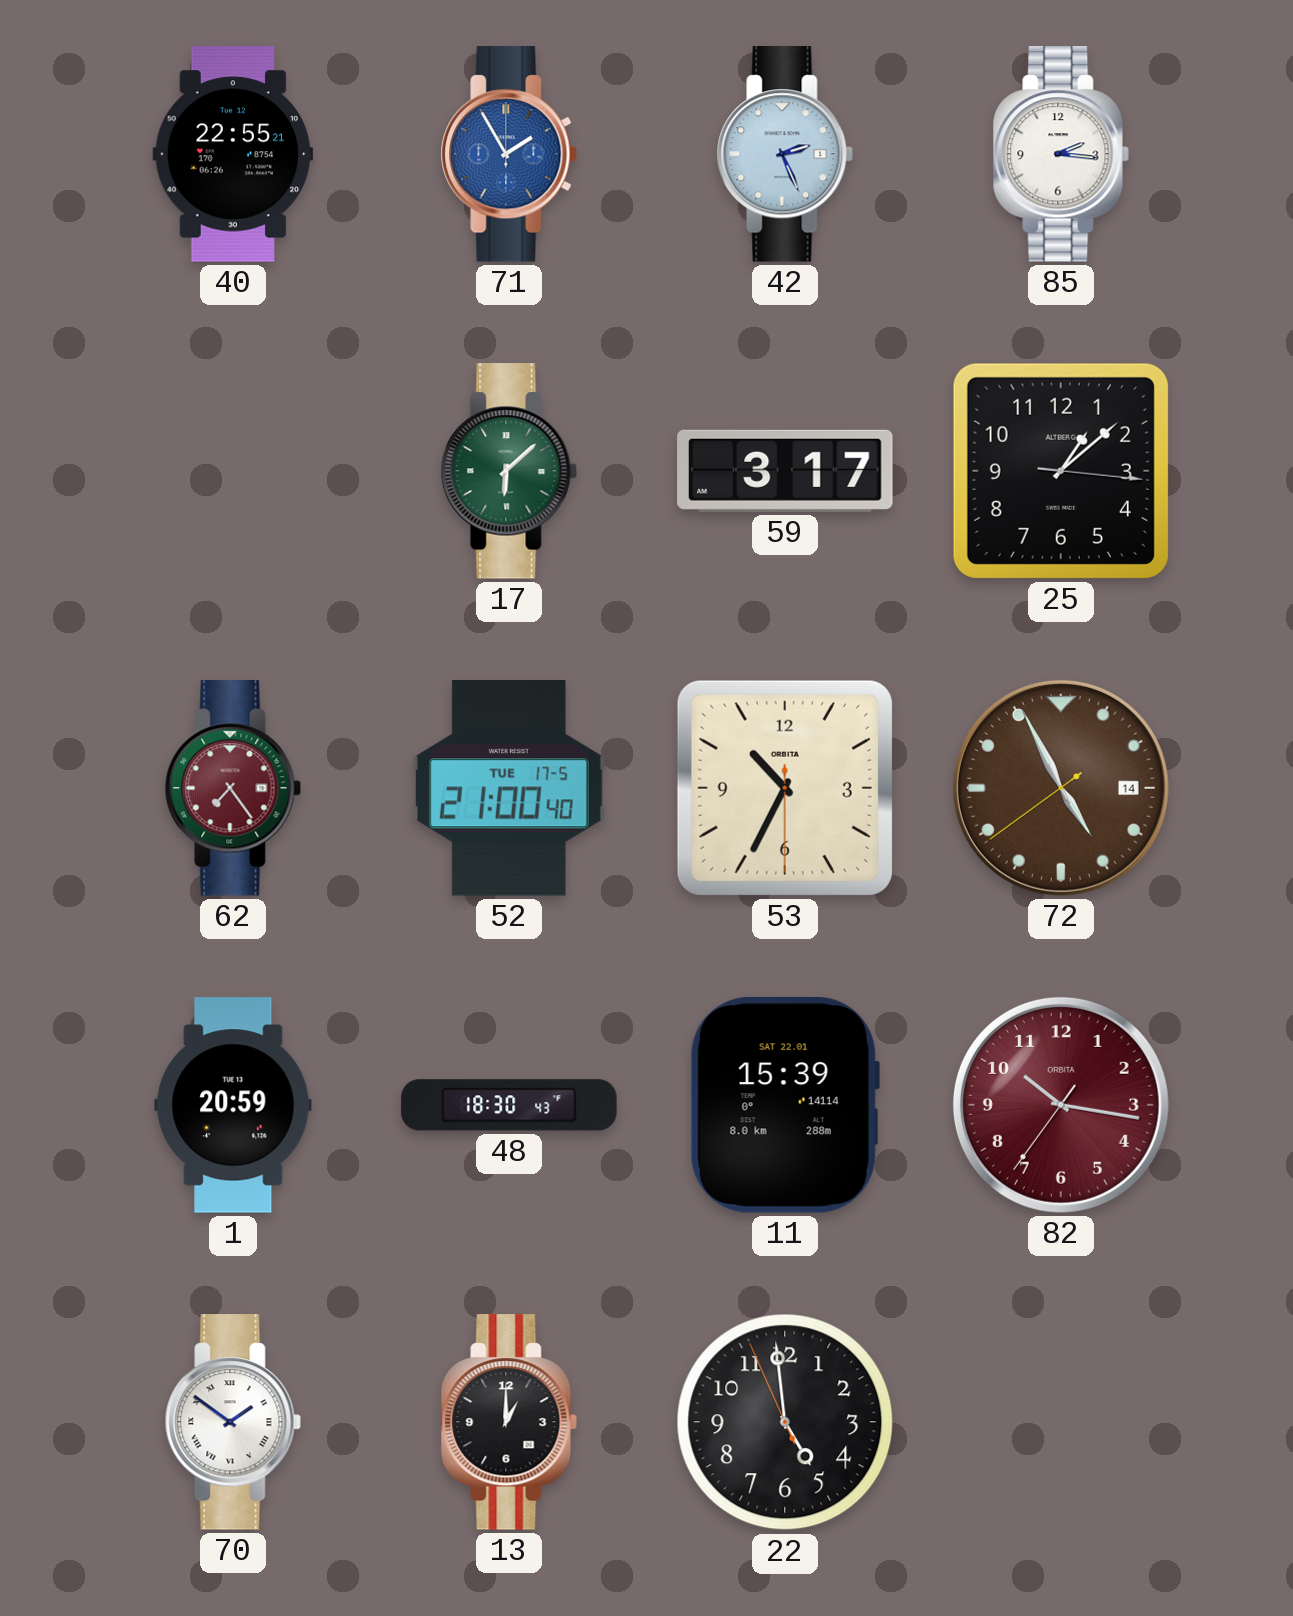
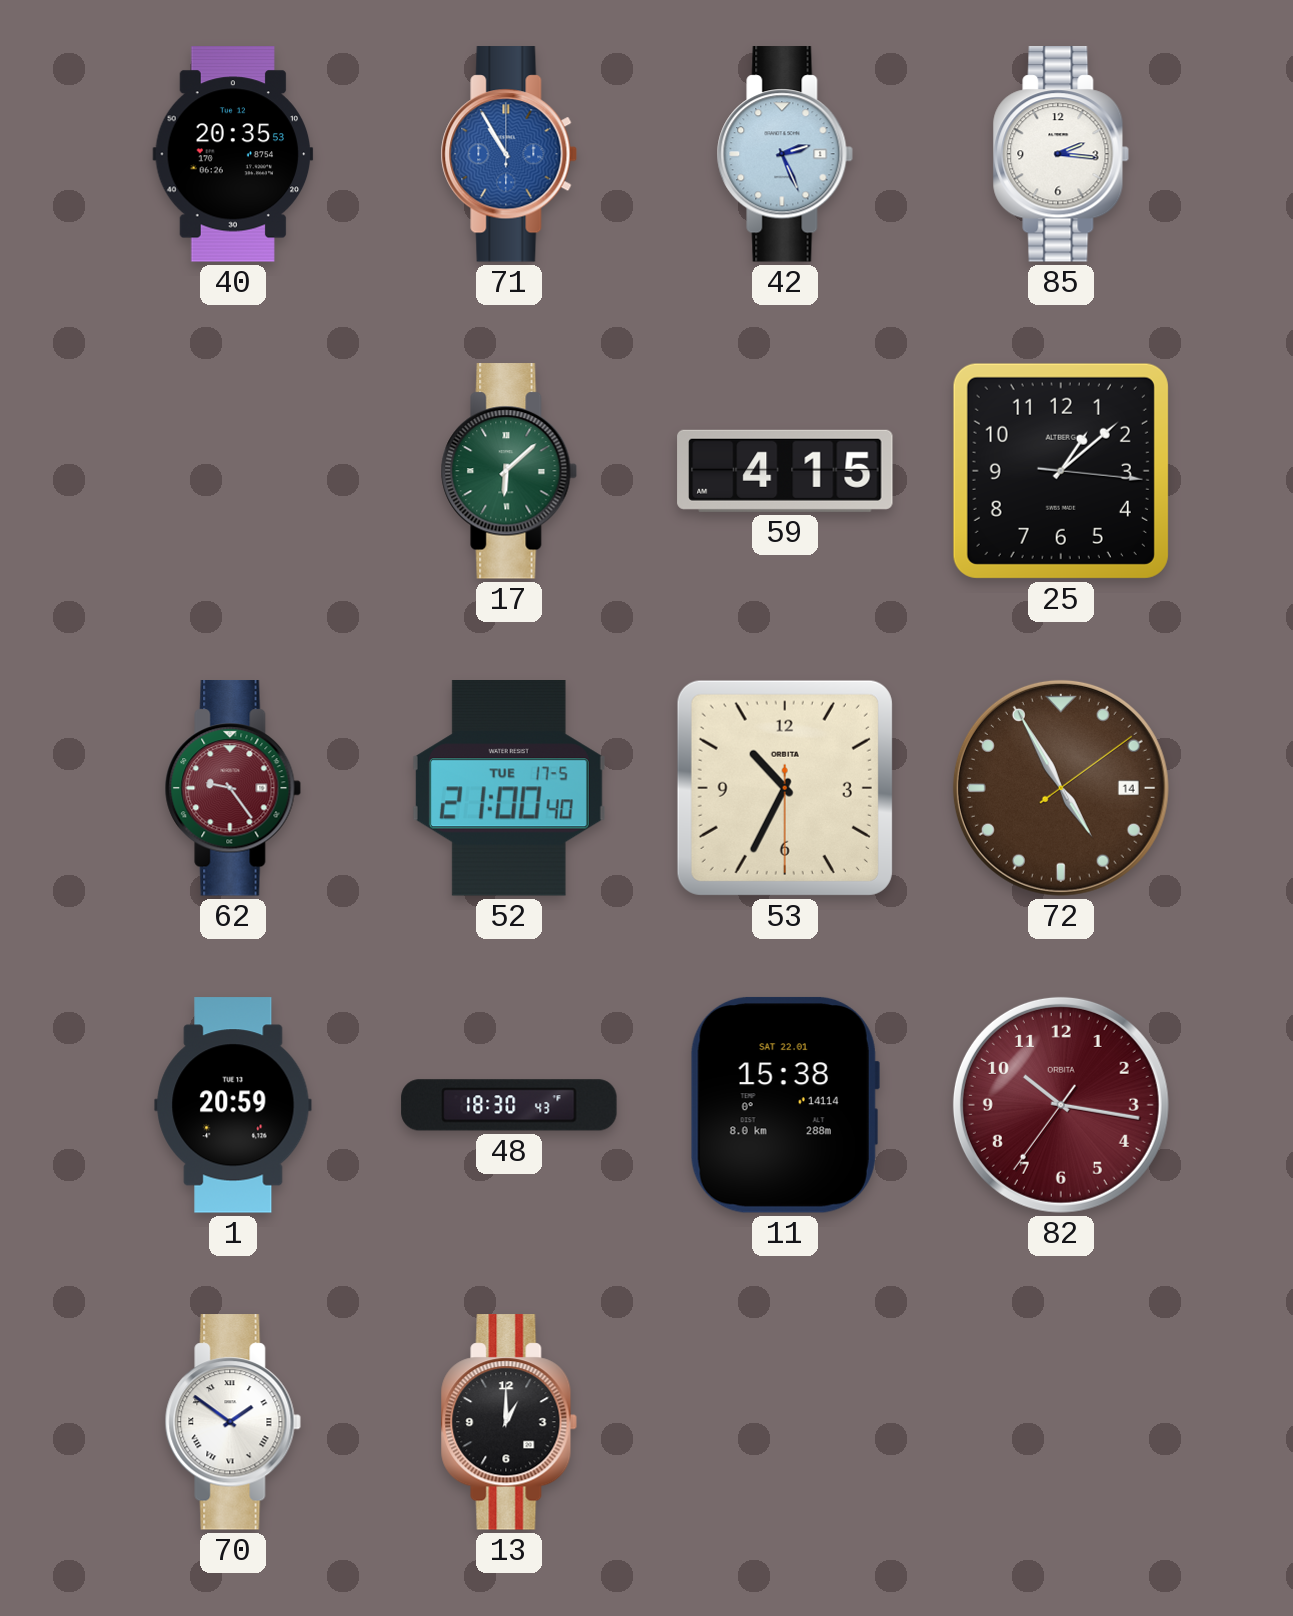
40: 22:55 -> 20:35 (233, 154)
71: 1:55 -> 10:55 (509, 154)
59: 3:17 -> 4:15 (785, 471)
62: 7:24 -> 9:24 (233, 788)
72: 4:55:39 -> 4:55:09 (1061, 788)
11: 15:39 -> 15:38 (785, 1105)
22: 4:58 -> none (785, 1422)
